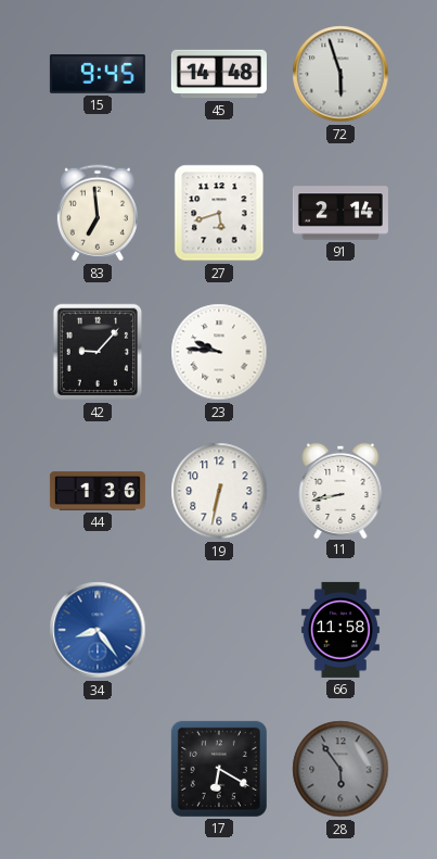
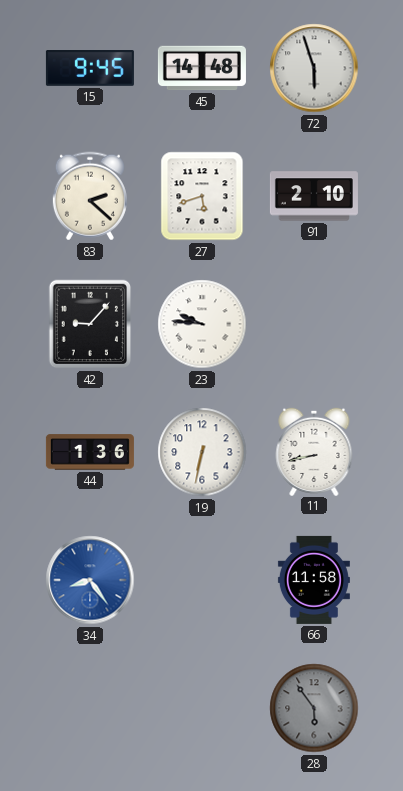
83: 6:59 -> 2:22 (90, 196)
91: 2:14 -> 2:10 (314, 196)
17: 6:20 -> none (219, 769)
